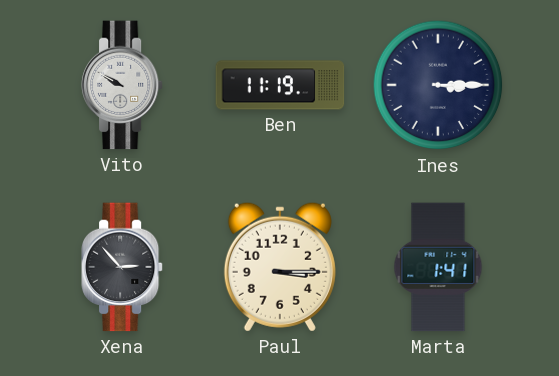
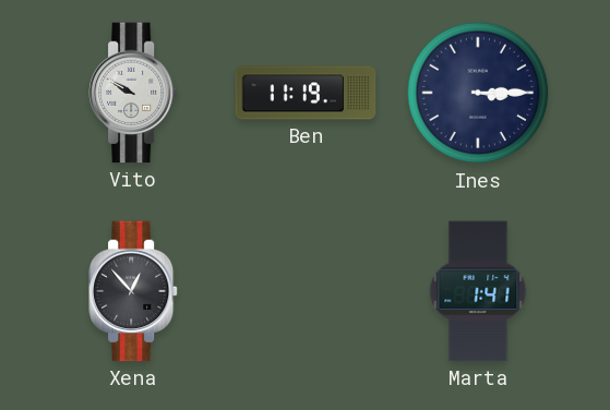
Xena: 2:53 -> 12:53 (133, 291)
Paul: 3:15 -> none (280, 267)
